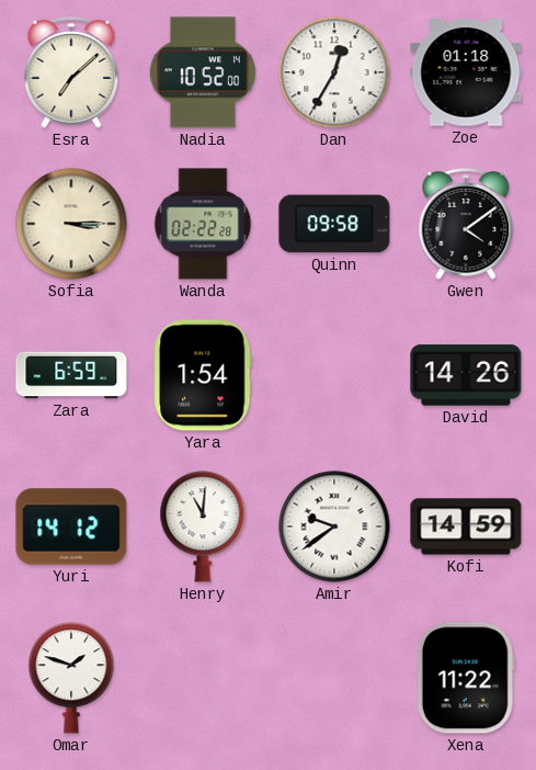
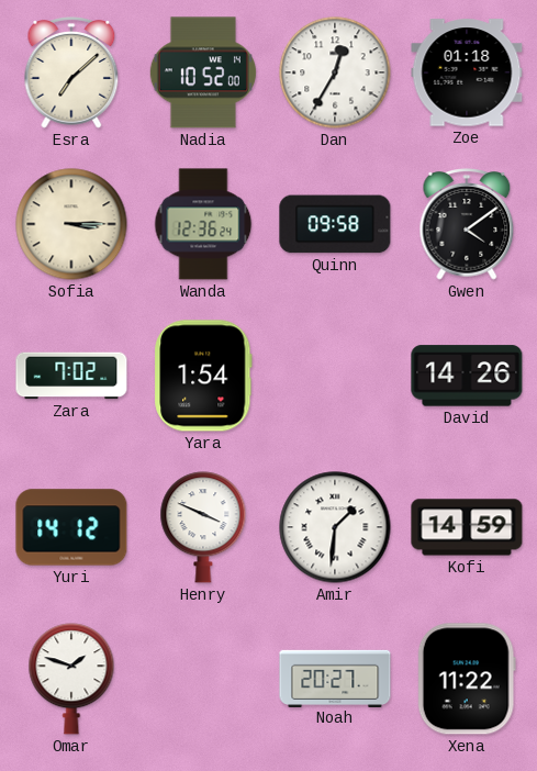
Wanda: 02:22 -> 12:36 (203, 224)
Zara: 6:59 -> 7:02 (71, 376)
Henry: 11:01 -> 3:49 (203, 527)
Amir: 9:39 -> 1:31 (335, 527)
Noah: none -> 20:27 (335, 678)
